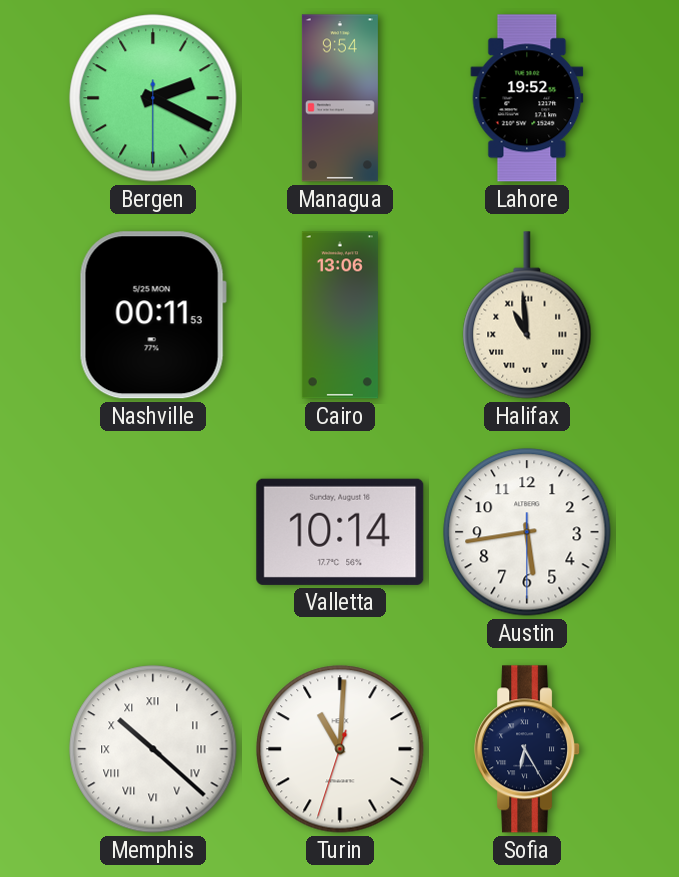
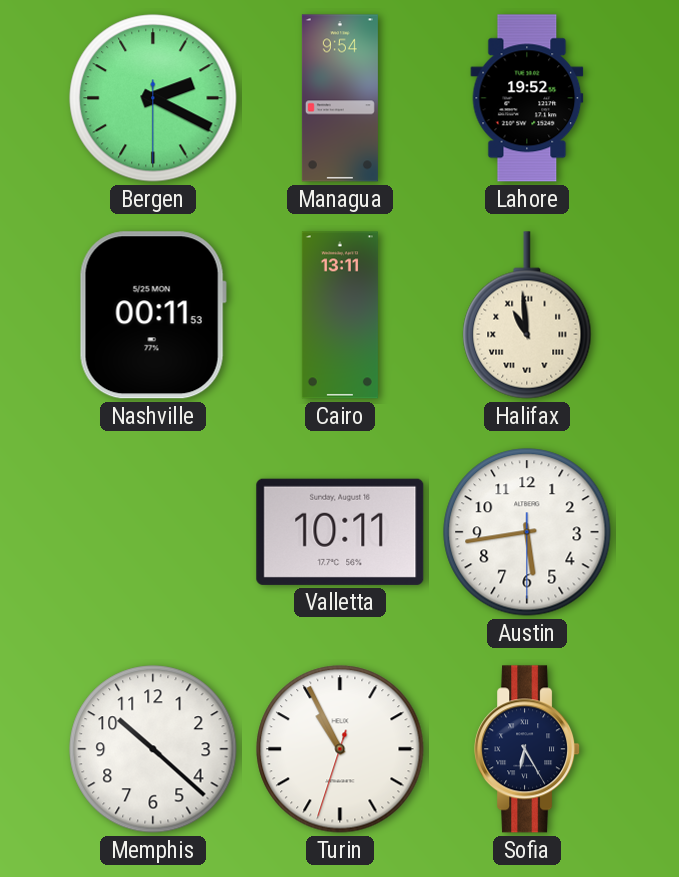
Cairo: 13:06 -> 13:11 (340, 315)
Valletta: 10:14 -> 10:11 (340, 532)
Memphis numerals: Roman -> Arabic (153, 749)
Turin: 11:00 -> 10:55 (340, 749)
